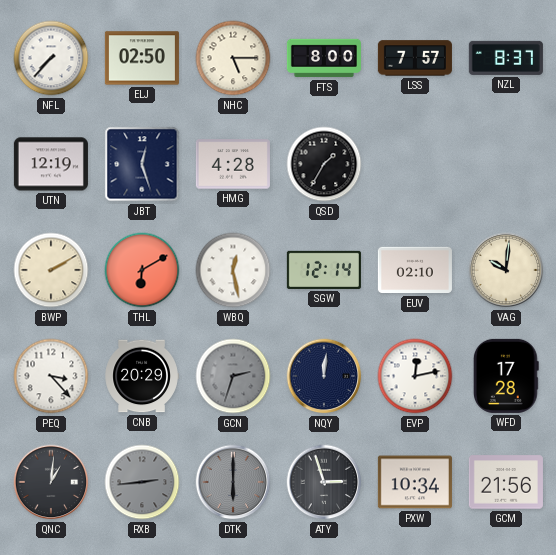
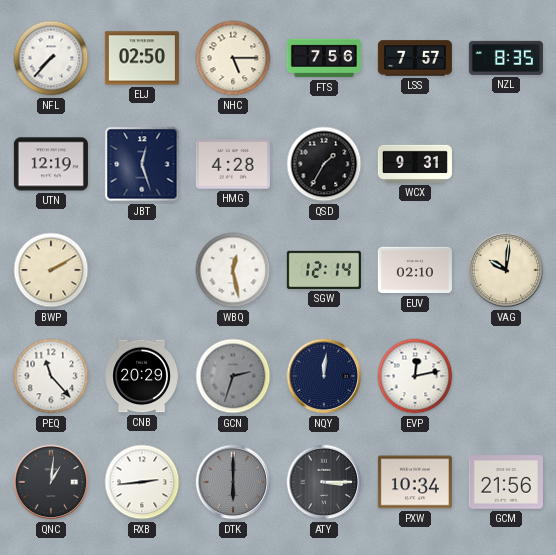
FTS: 8:00 -> 7:56 (324, 58)
NZL: 8:37 -> 8:35 (506, 58)
WCX: none -> 9:31 (415, 164)
THL: 6:10 -> none (142, 270)
PEQ: 3:23 -> 11:23 (51, 376)
WFD: 17:28 -> none (506, 376)
RXB dial: grey -> white (142, 482)
ATY: 2:57 -> 3:15 (324, 482)
